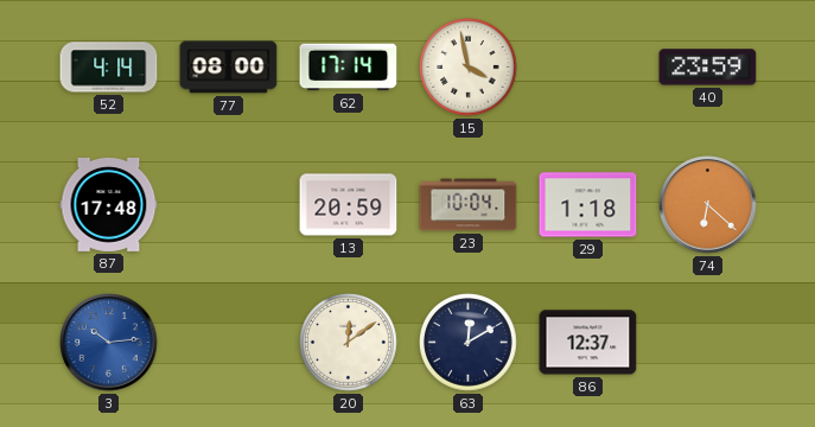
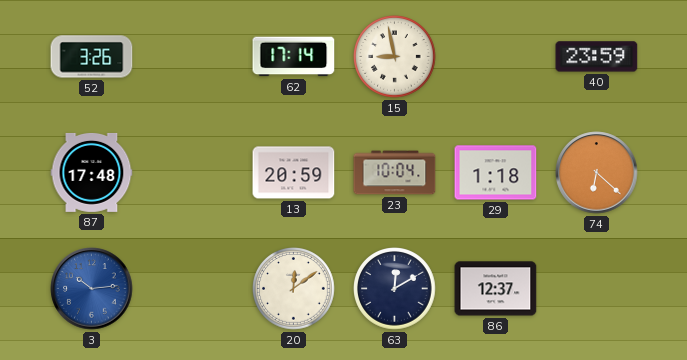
52: 4:14 -> 3:26 (92, 57)
77: 08:00 -> none (229, 68)
15: 3:58 -> 8:58 (395, 57)
